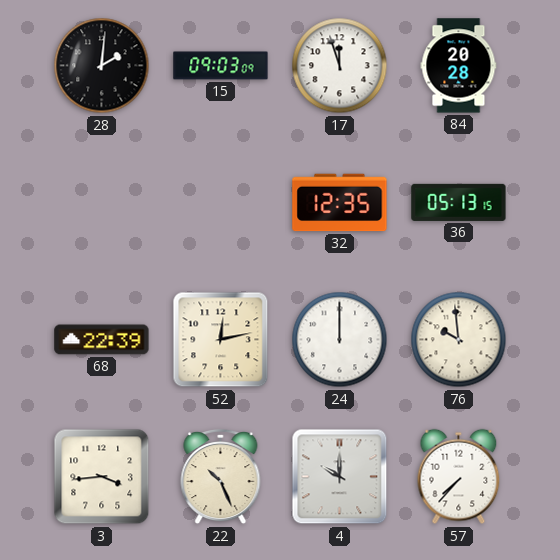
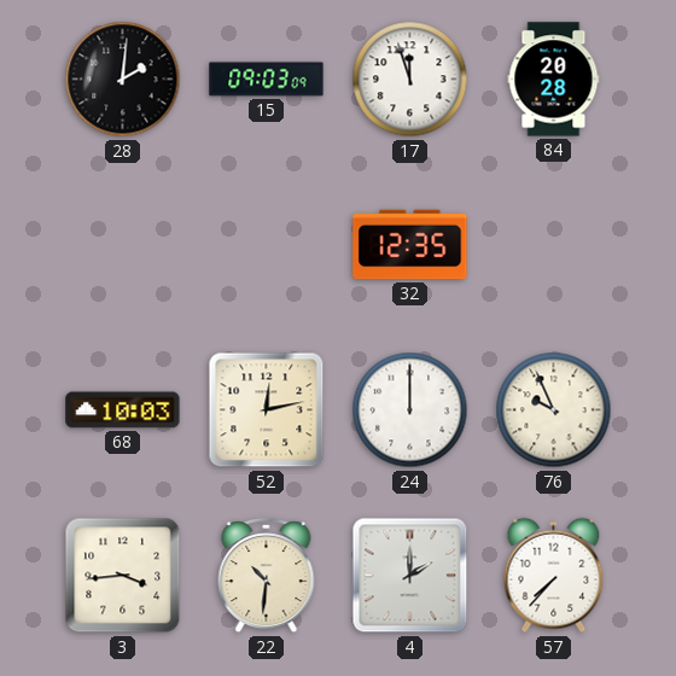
36: 05:13 -> none (459, 202)
68: 22:39 -> 10:03 (123, 410)
76: 9:59 -> 9:56 (554, 410)
22: 10:26 -> 10:31 (267, 576)
4: 10:00 -> 2:00 (410, 576)
